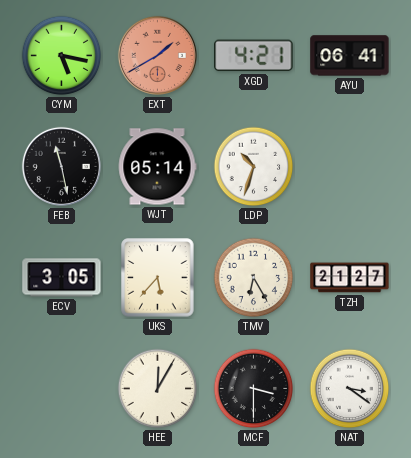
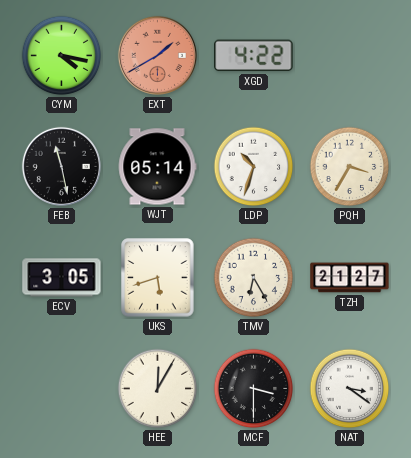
CYM: 5:17 -> 4:17 (62, 56)
XGD: 4:21 -> 4:22 (254, 56)
AYU: 06:41 -> none (350, 56)
PQH: none -> 3:35 (350, 167)
UKS: 5:37 -> 5:42 (158, 278)
